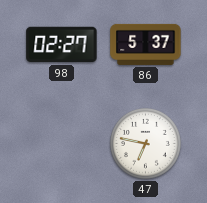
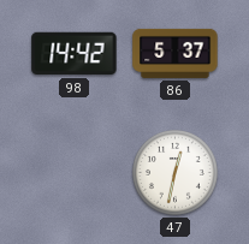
98: 02:27 -> 14:42 (75, 54)
47: 6:47 -> 12:32 (176, 173)
